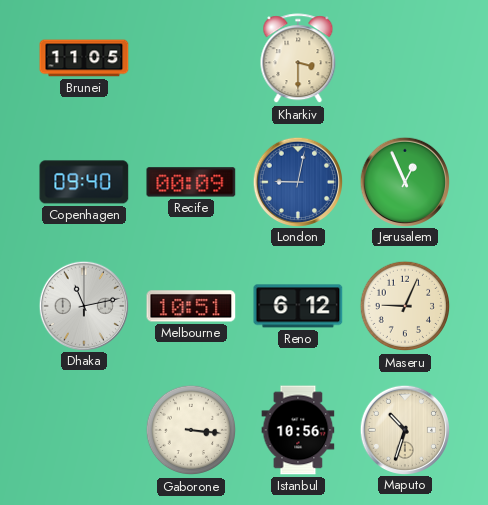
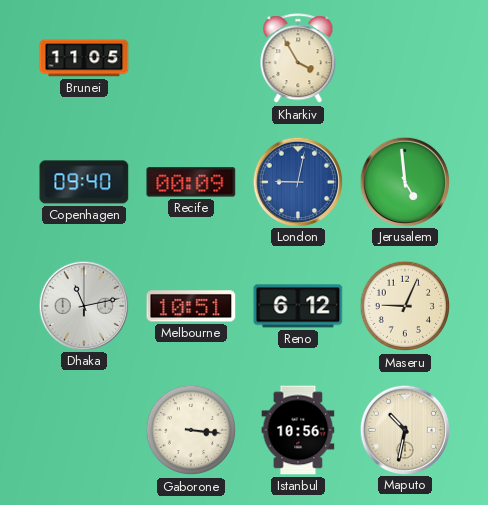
Kharkiv: 3:30 -> 3:55 (298, 59)
Jerusalem: 12:56 -> 4:59 (404, 181)
Maputo: 10:33 -> 10:32 (404, 429)
